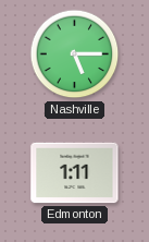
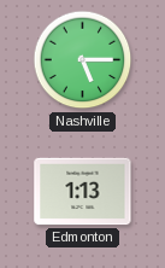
Edmonton: 1:11 -> 1:13 (83, 192)
